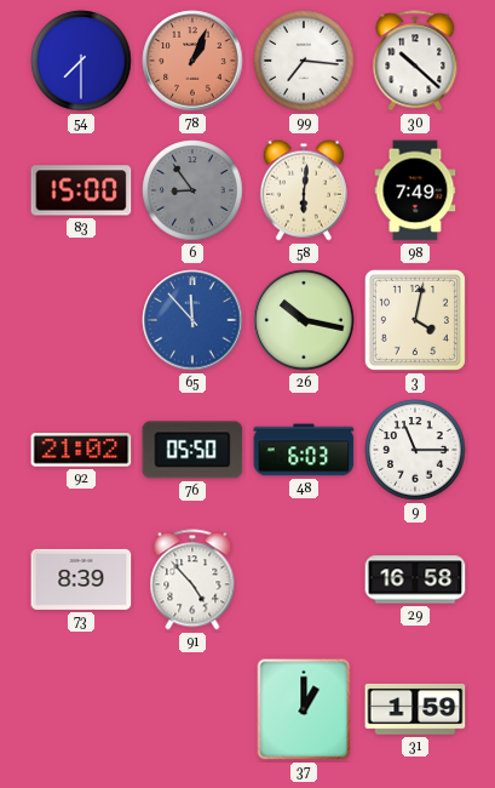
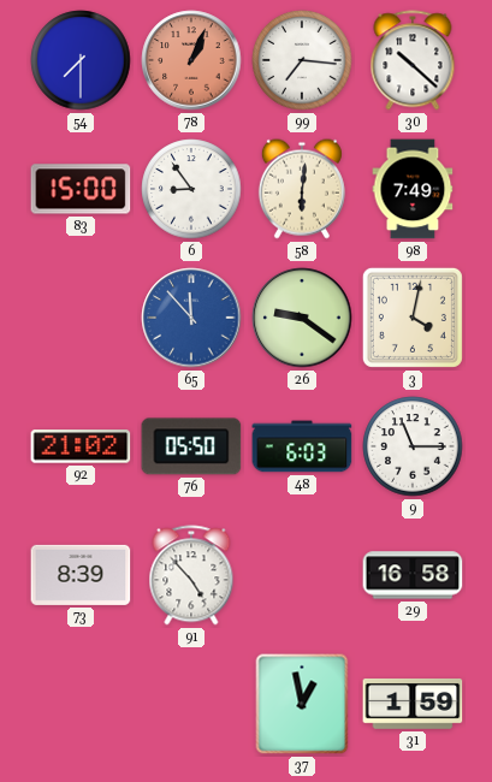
6 dial: grey -> white (191, 189)
26: 10:17 -> 9:21 (302, 318)
37: 1:00 -> 12:58 (302, 704)
